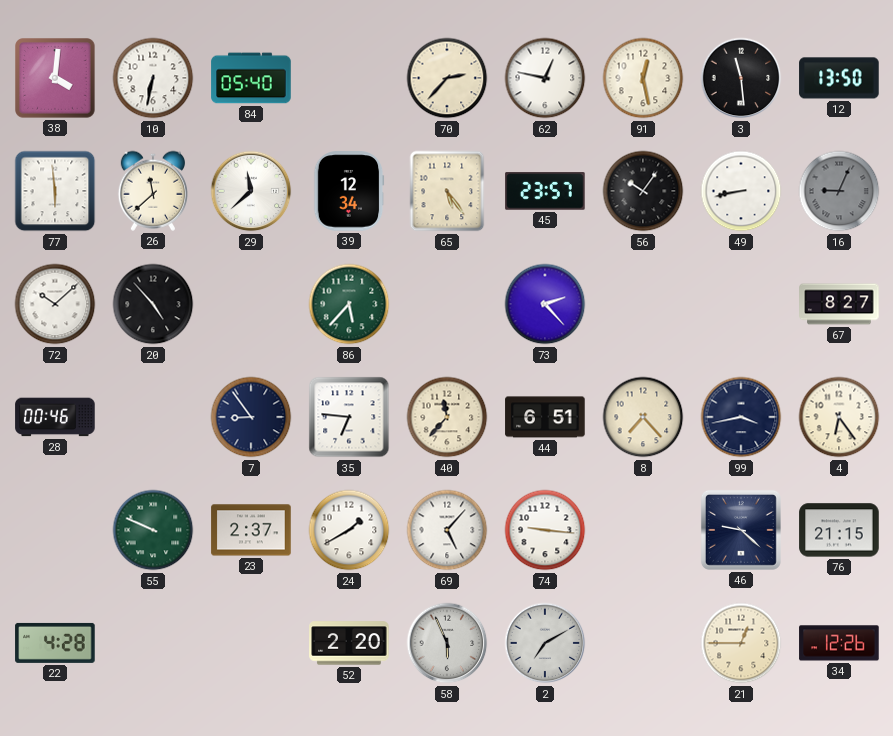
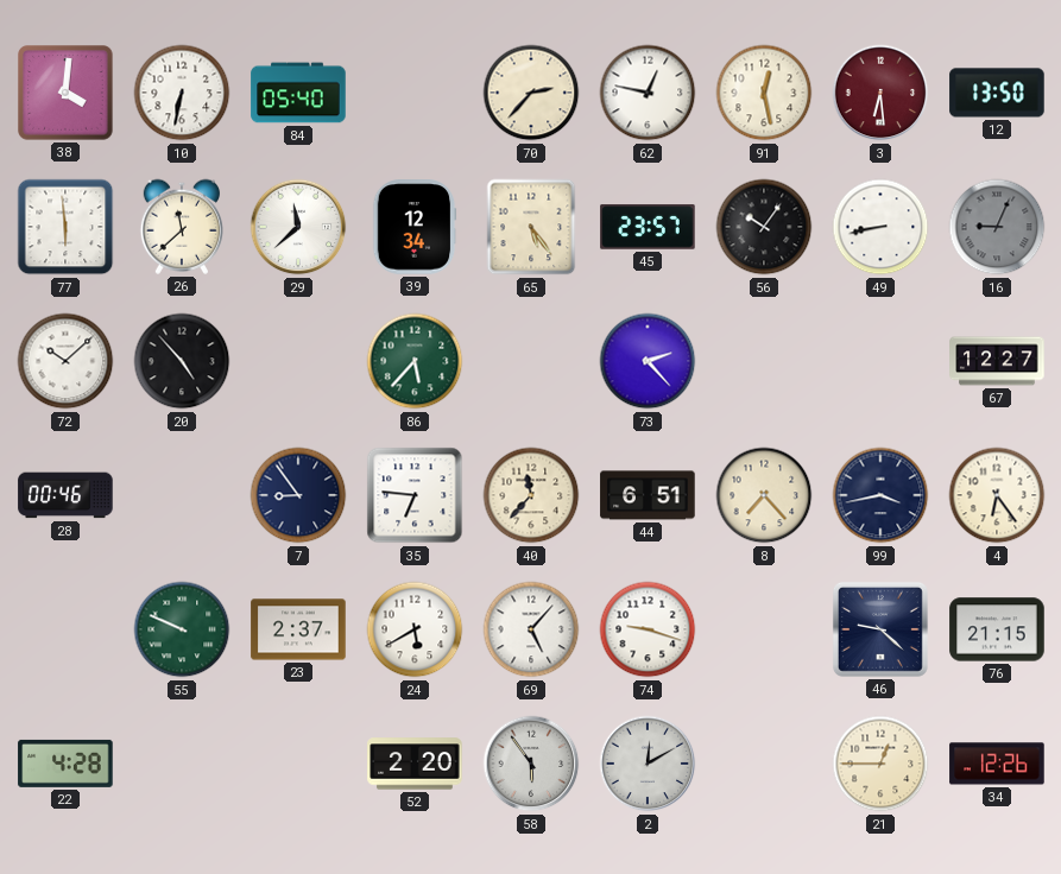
3: 11:29 -> 6:29 (880, 93)
3 dial: black -> burgundy (880, 93)
67: 8:27 -> 12:27 (997, 361)
24: 1:40 -> 5:40 (415, 629)
74: 9:16 -> 9:18 (648, 629)
58: 5:56 -> 5:54 (531, 764)
2: 7:10 -> 12:10 (648, 764)
